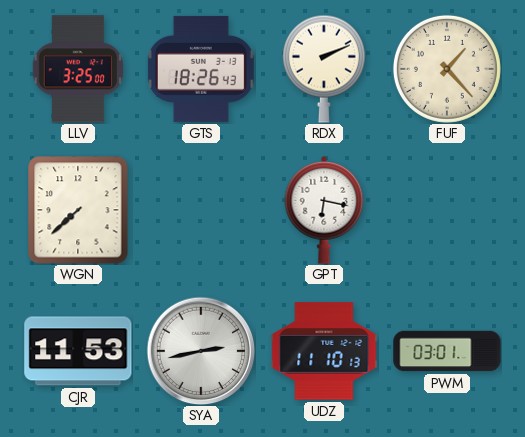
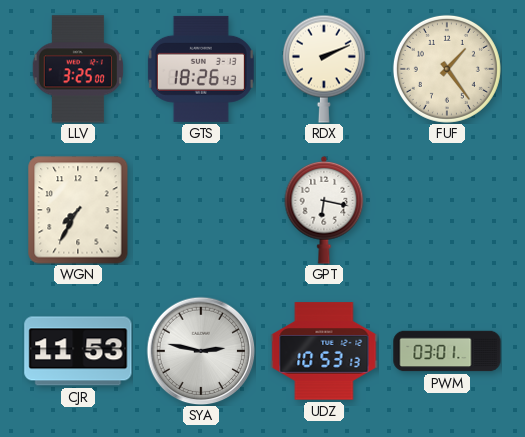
FUF: 1:23 -> 1:24 (447, 69)
WGN: 7:38 -> 7:35 (78, 210)
SYA: 2:43 -> 2:47 (201, 351)
UDZ: 11:10 -> 10:53 (324, 351)
